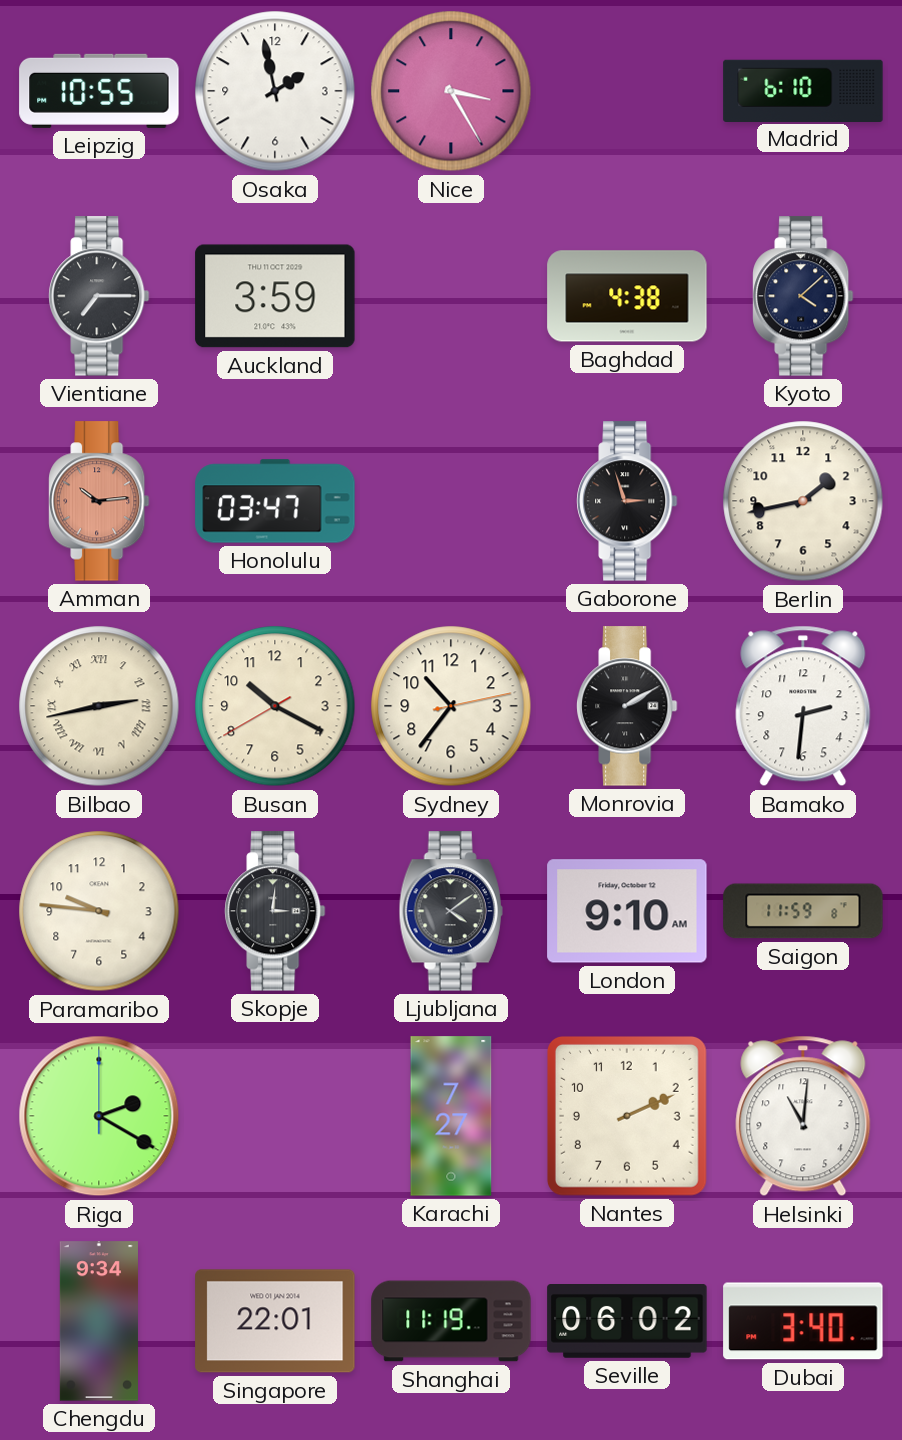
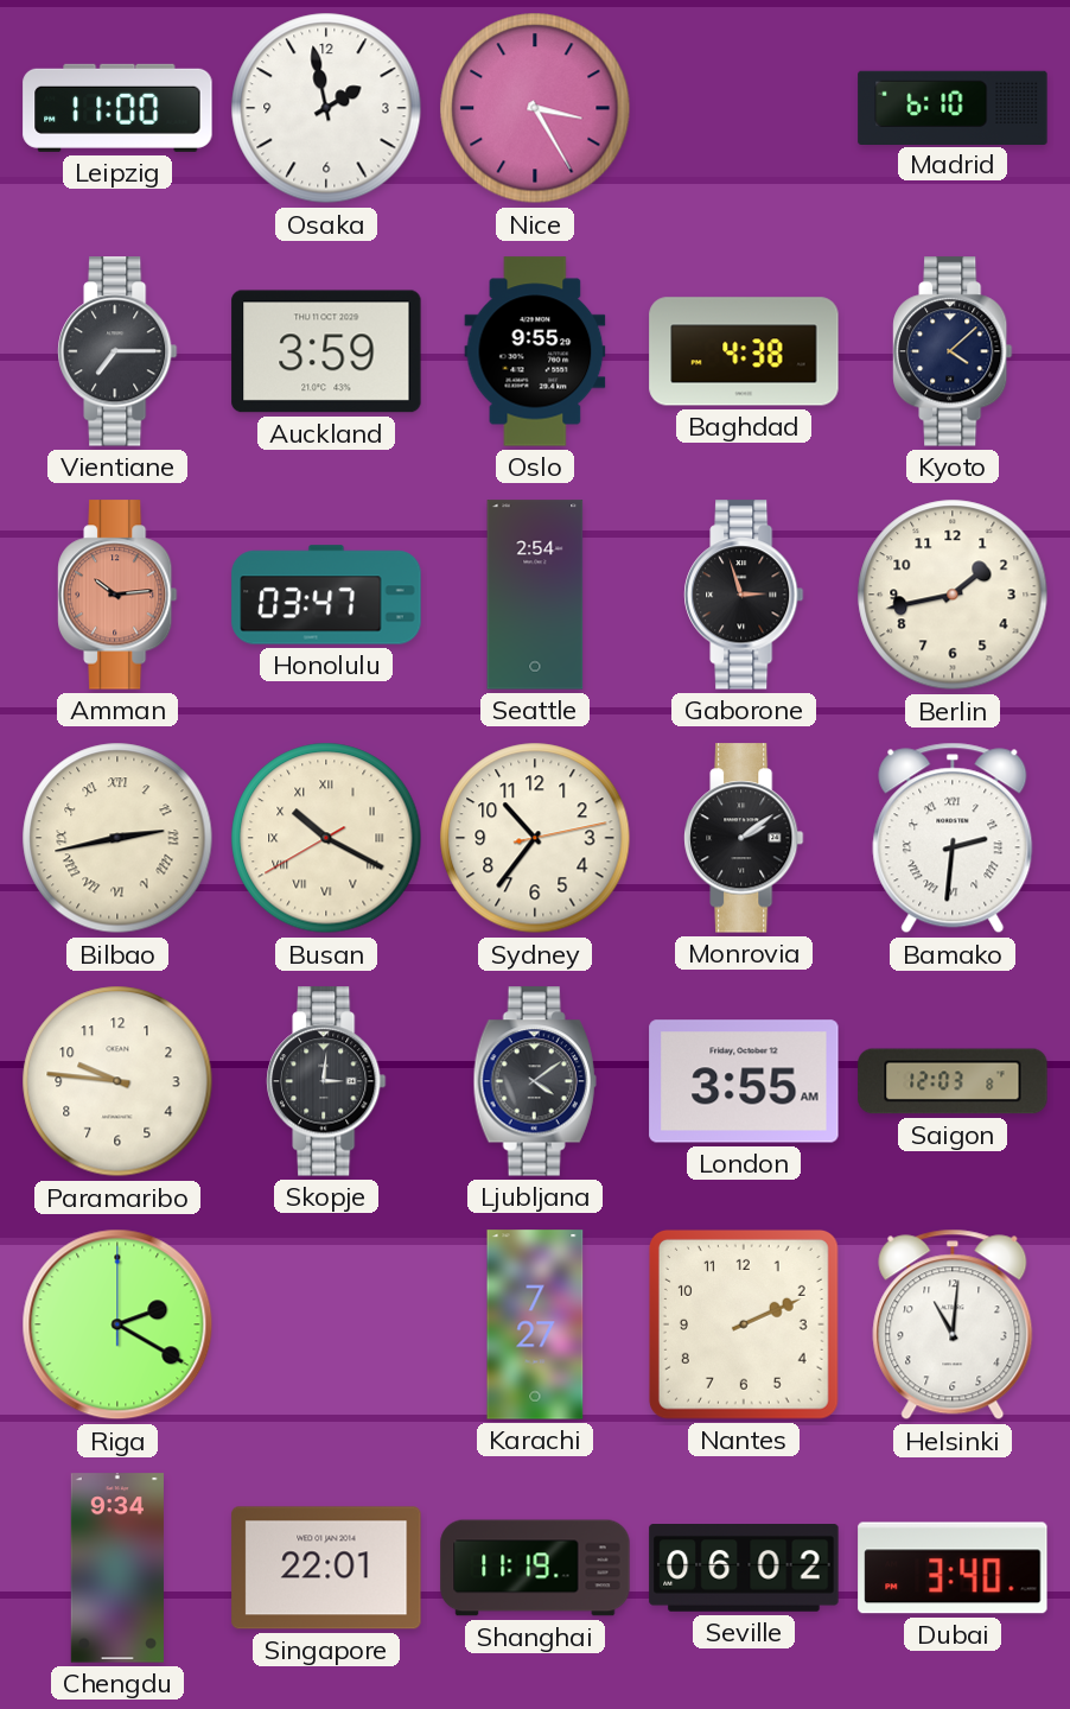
Leipzig: 10:55 -> 11:00 (117, 108)
Oslo: none -> 9:55 (535, 351)
Seattle: none -> 2:54 (535, 595)
Busan numerals: Arabic -> Roman (326, 838)
Monrovia: 2:10 -> 2:09 (745, 838)
Bamako numerals: Arabic -> Roman (953, 838)
London: 9:10 -> 3:55 (744, 1081)
Saigon: 11:59 -> 12:03 (953, 1081)
